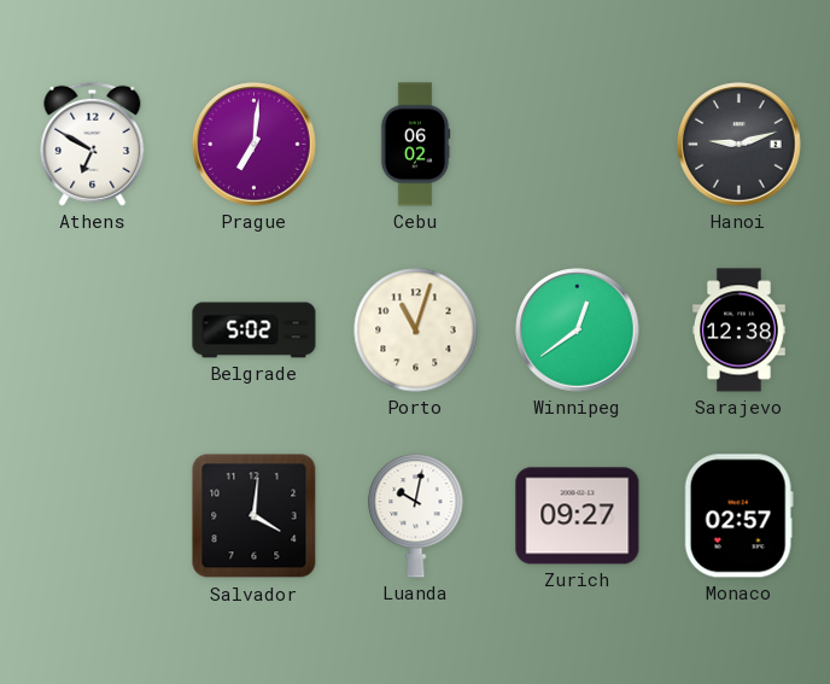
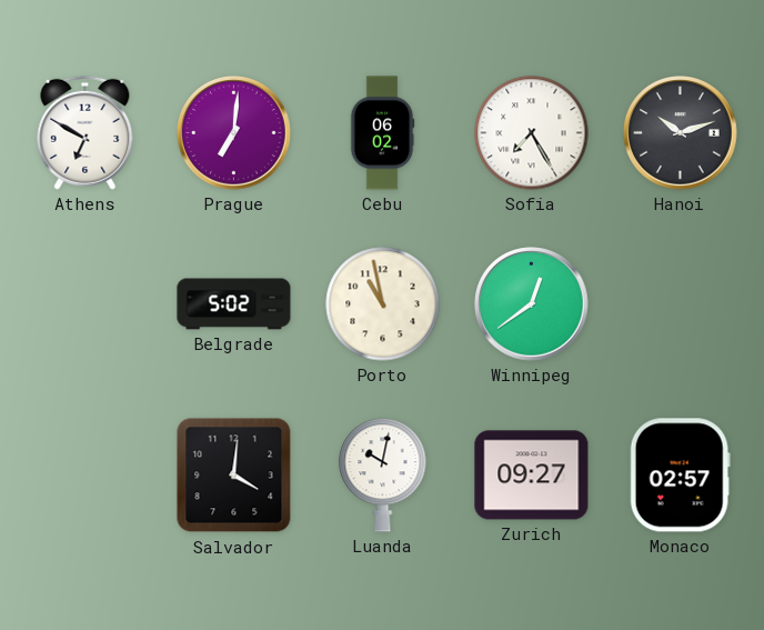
Sofia: none -> 7:25 (532, 133)
Hanoi: 9:12 -> 10:12 (681, 133)
Porto: 11:03 -> 10:58 (383, 304)
Sarajevo: 12:38 -> none (738, 331)
